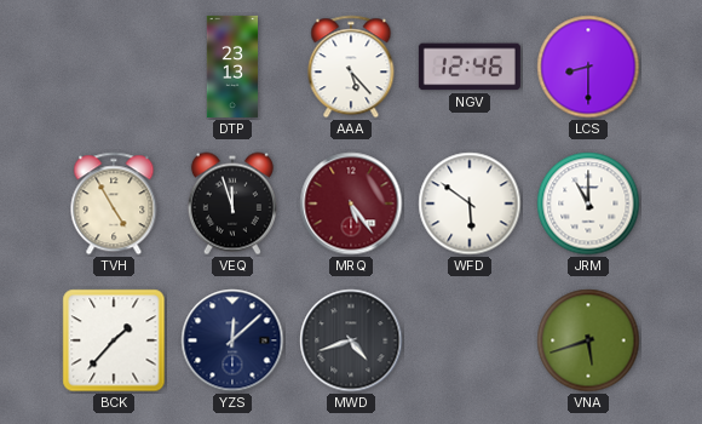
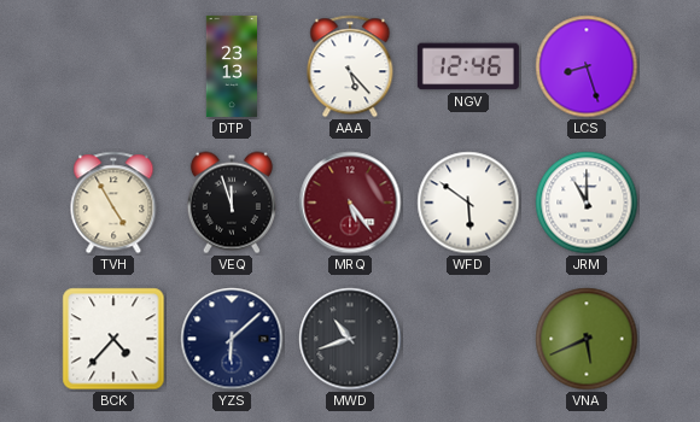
LCS: 8:30 -> 8:27 (587, 66)
BCK: 1:37 -> 4:37 (113, 339)
YZS: 12:08 -> 6:08 (232, 339)
MWD: 4:42 -> 10:42 (350, 339)
VNA: 5:42 -> 5:41 (587, 339)
